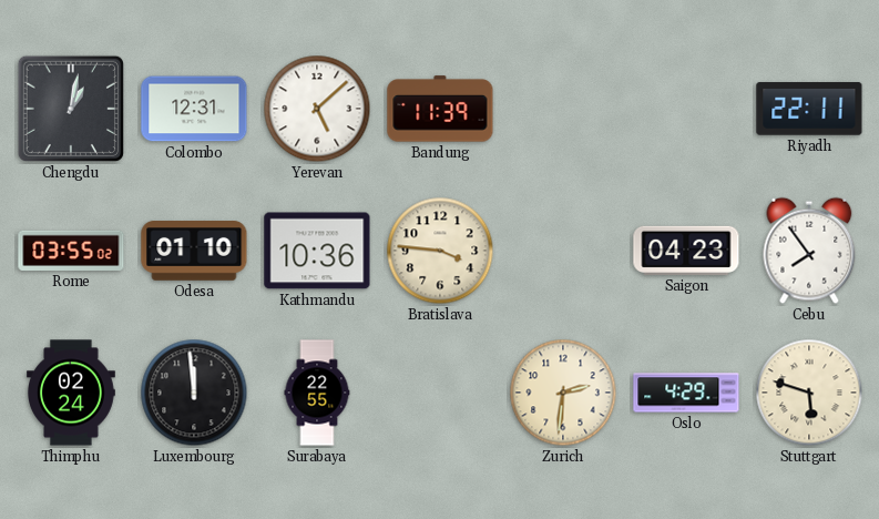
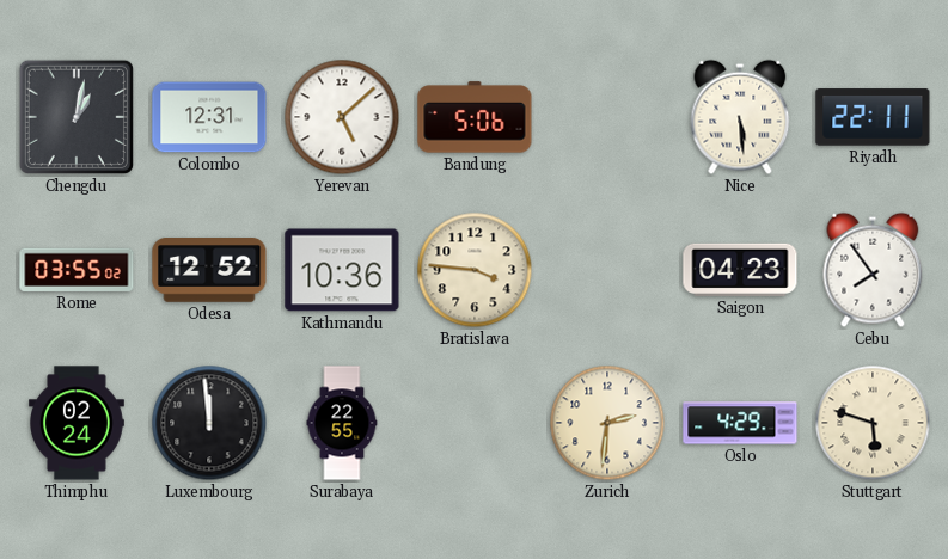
Bandung: 11:39 -> 5:06 (475, 117)
Nice: none -> 5:29 (740, 117)
Odesa: 01:10 -> 12:52 (209, 270)
